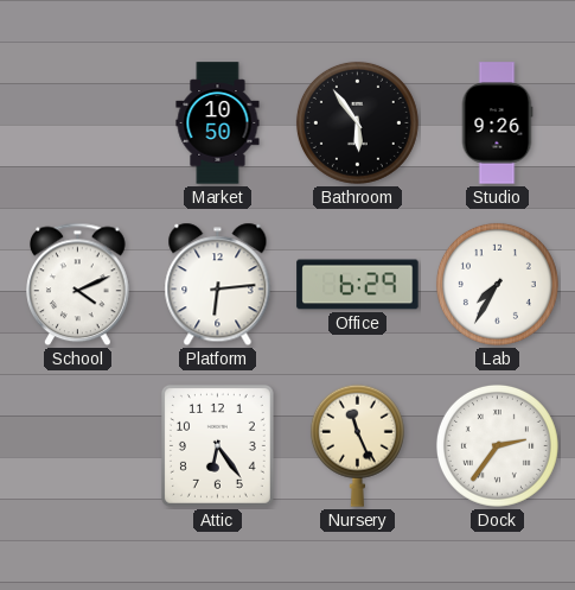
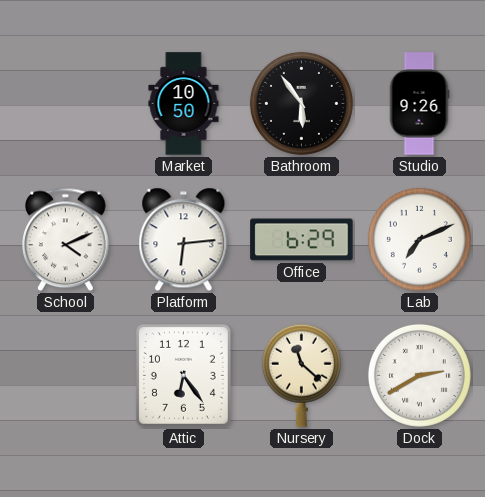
Lab: 7:35 -> 7:11 (419, 239)
Nursery: 11:26 -> 11:22 (301, 375)
Dock: 2:36 -> 2:40 (419, 375)
